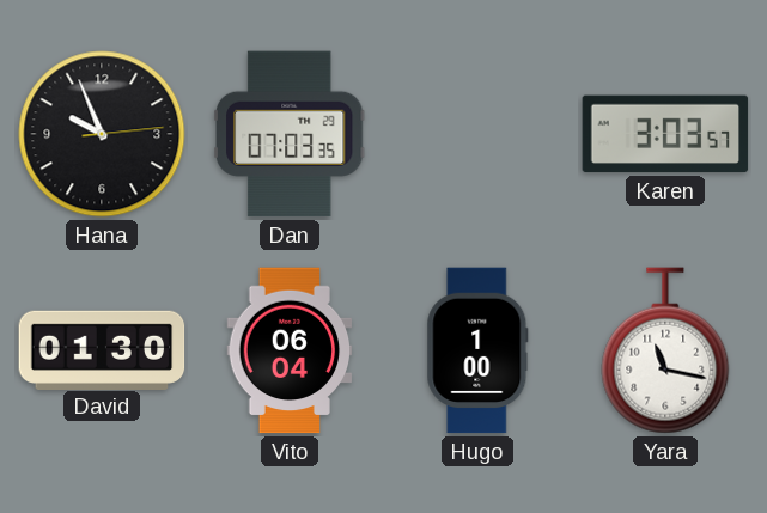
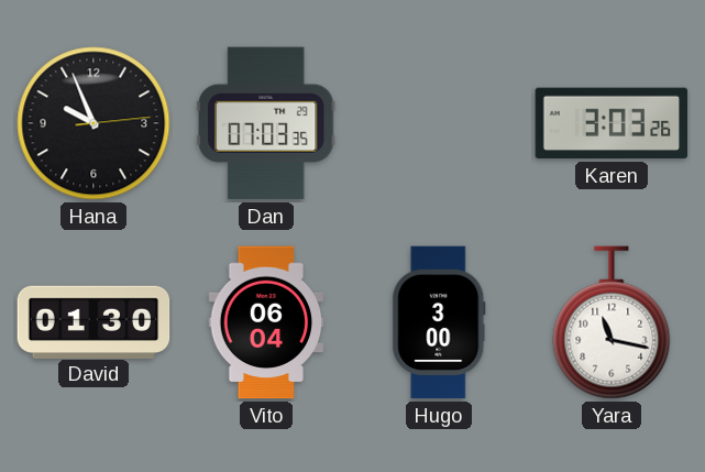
Karen: 3:03:57 -> 3:03:26 (612, 123)
Hugo: 1:00 -> 3:00 (439, 322)
